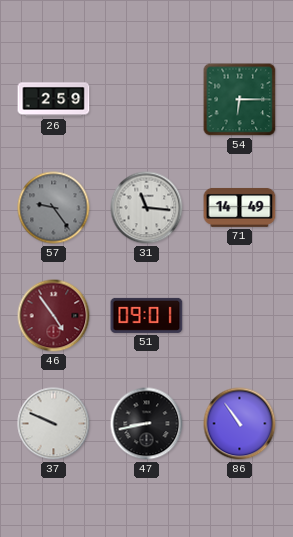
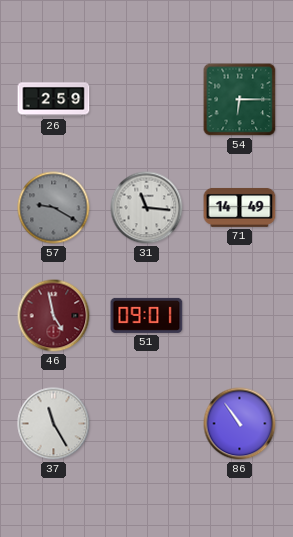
57: 9:24 -> 9:20 (54, 208)
46: 4:54 -> 4:58 (54, 316)
37: 9:49 -> 11:25 (54, 424)
47: 8:43 -> none (147, 424)
